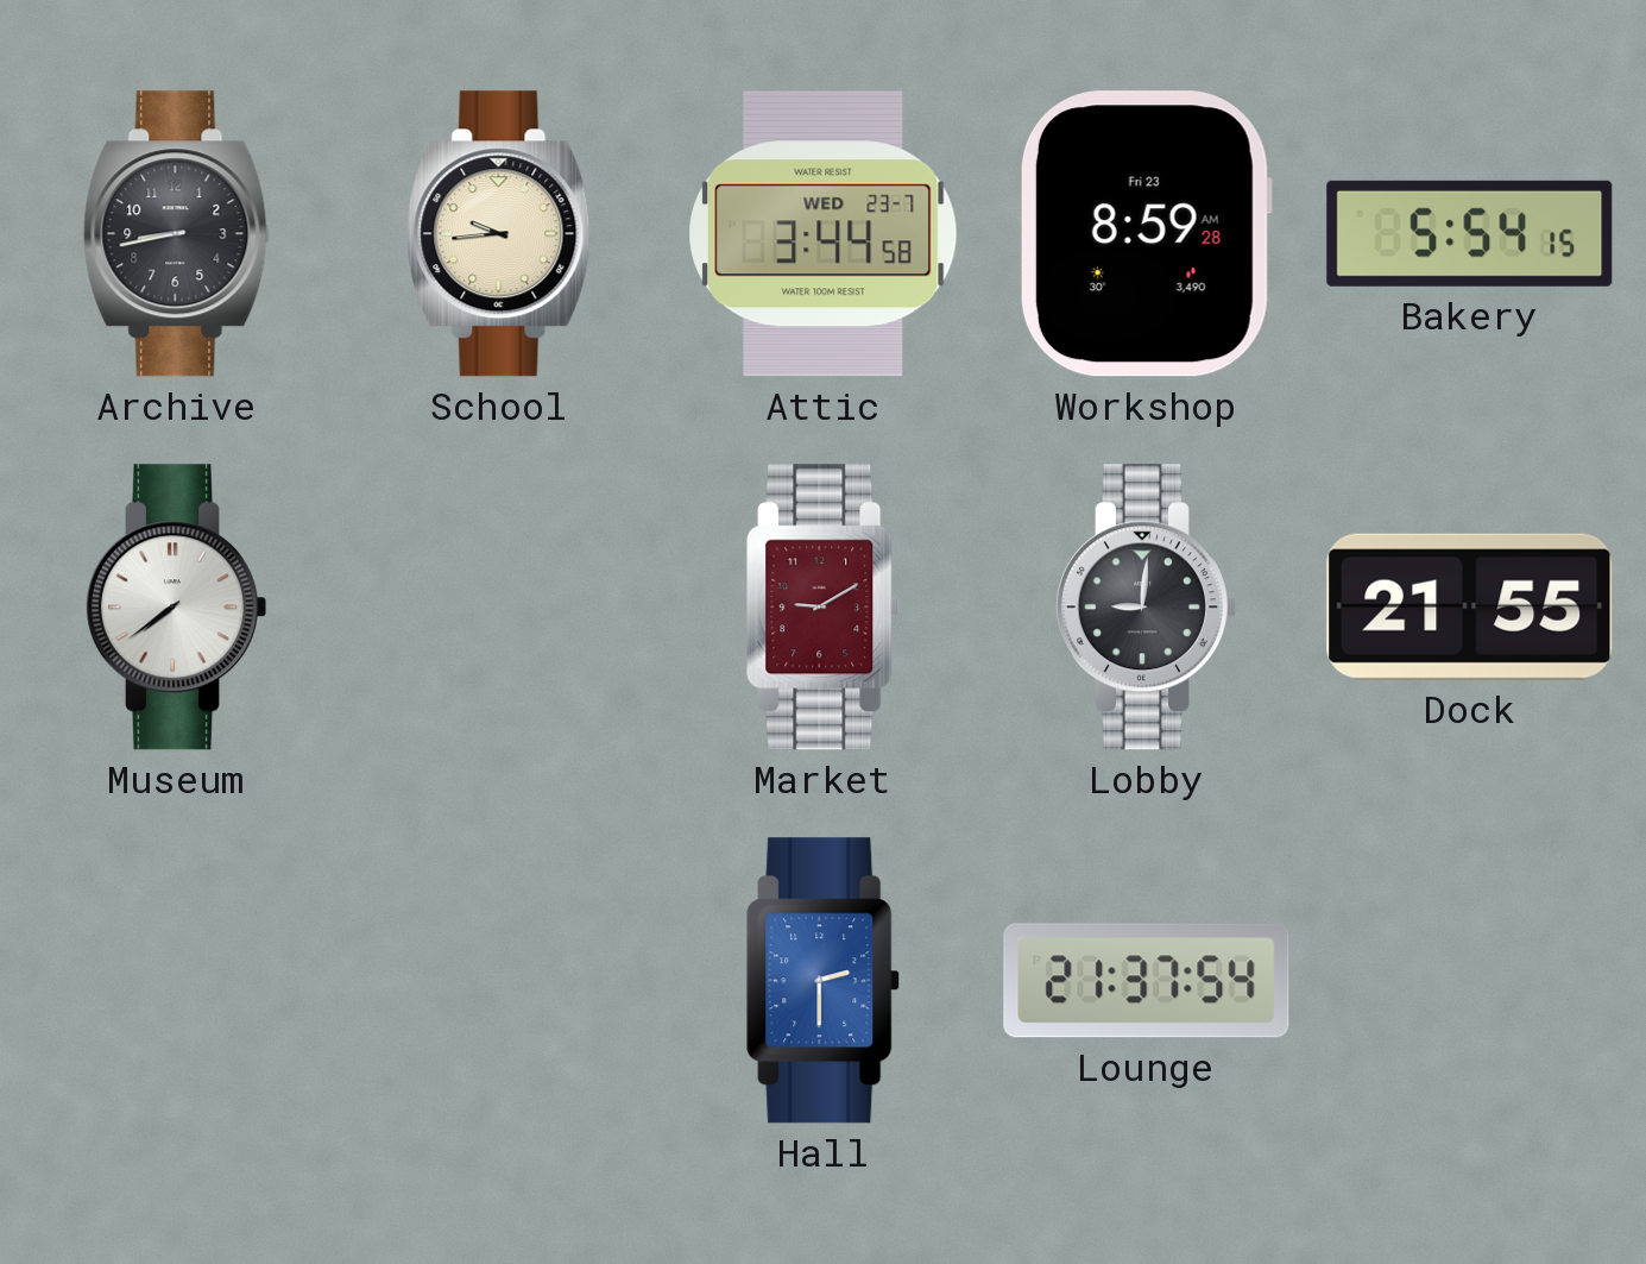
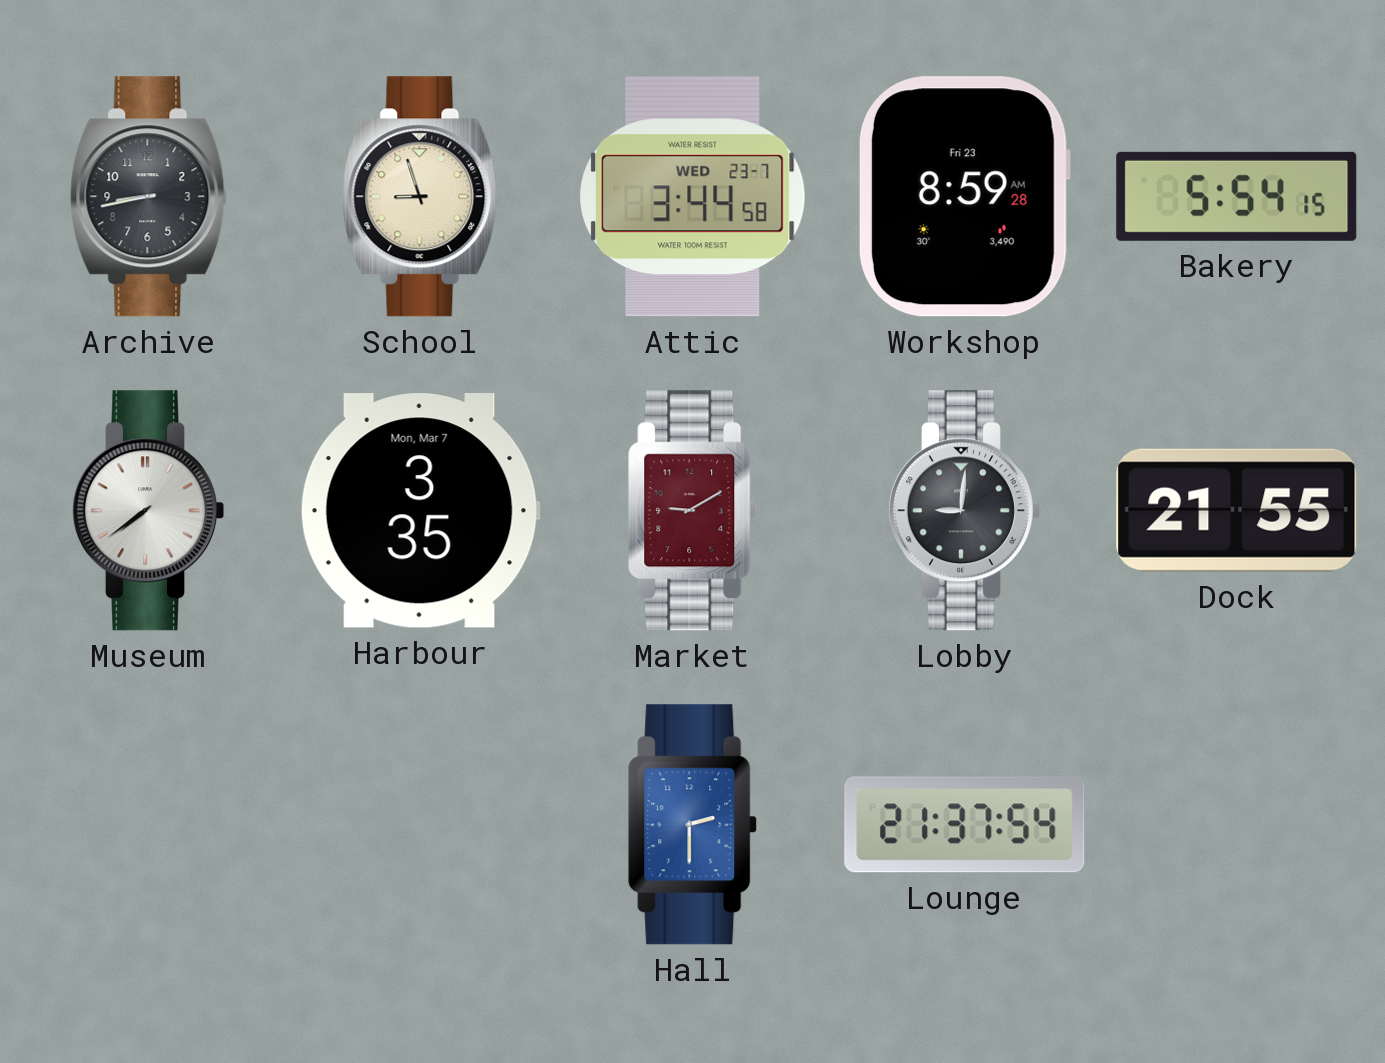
School: 9:44 -> 8:57 (421, 197)
Harbour: none -> 3:35 (420, 511)
